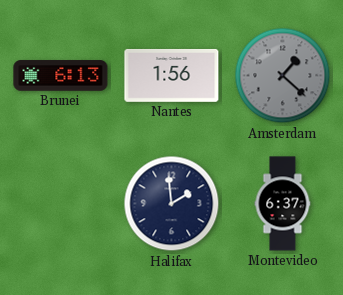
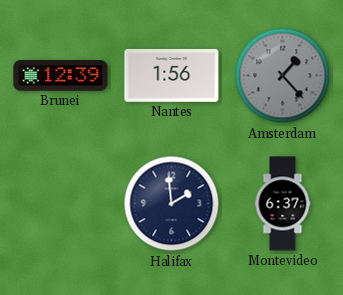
Brunei: 6:13 -> 12:39 (61, 76)
Amsterdam: 1:22 -> 1:23 (283, 76)
